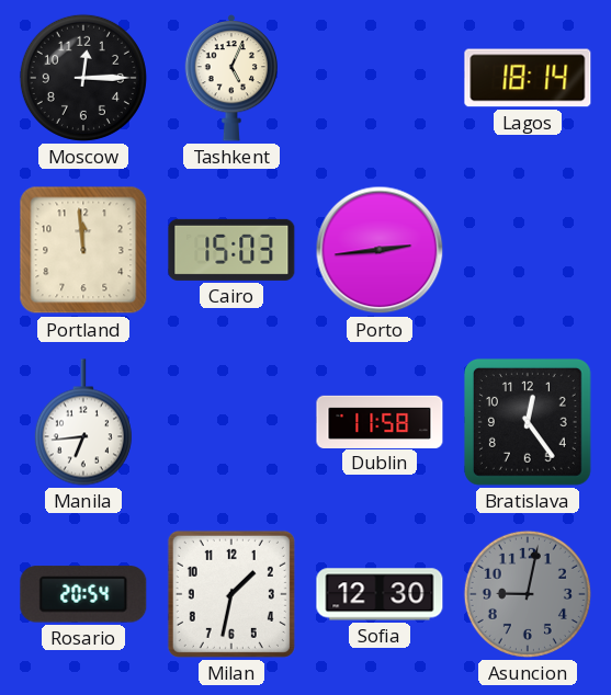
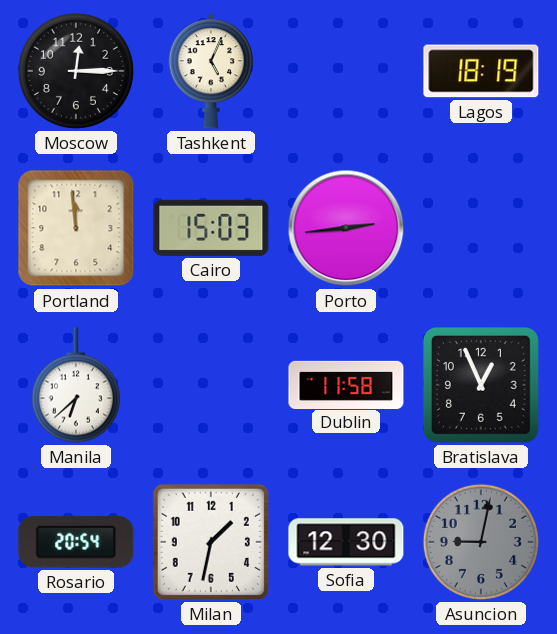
Lagos: 18:14 -> 18:19 (481, 71)
Manila: 6:44 -> 6:38 (76, 385)
Bratislava: 12:24 -> 12:56 (481, 385)
